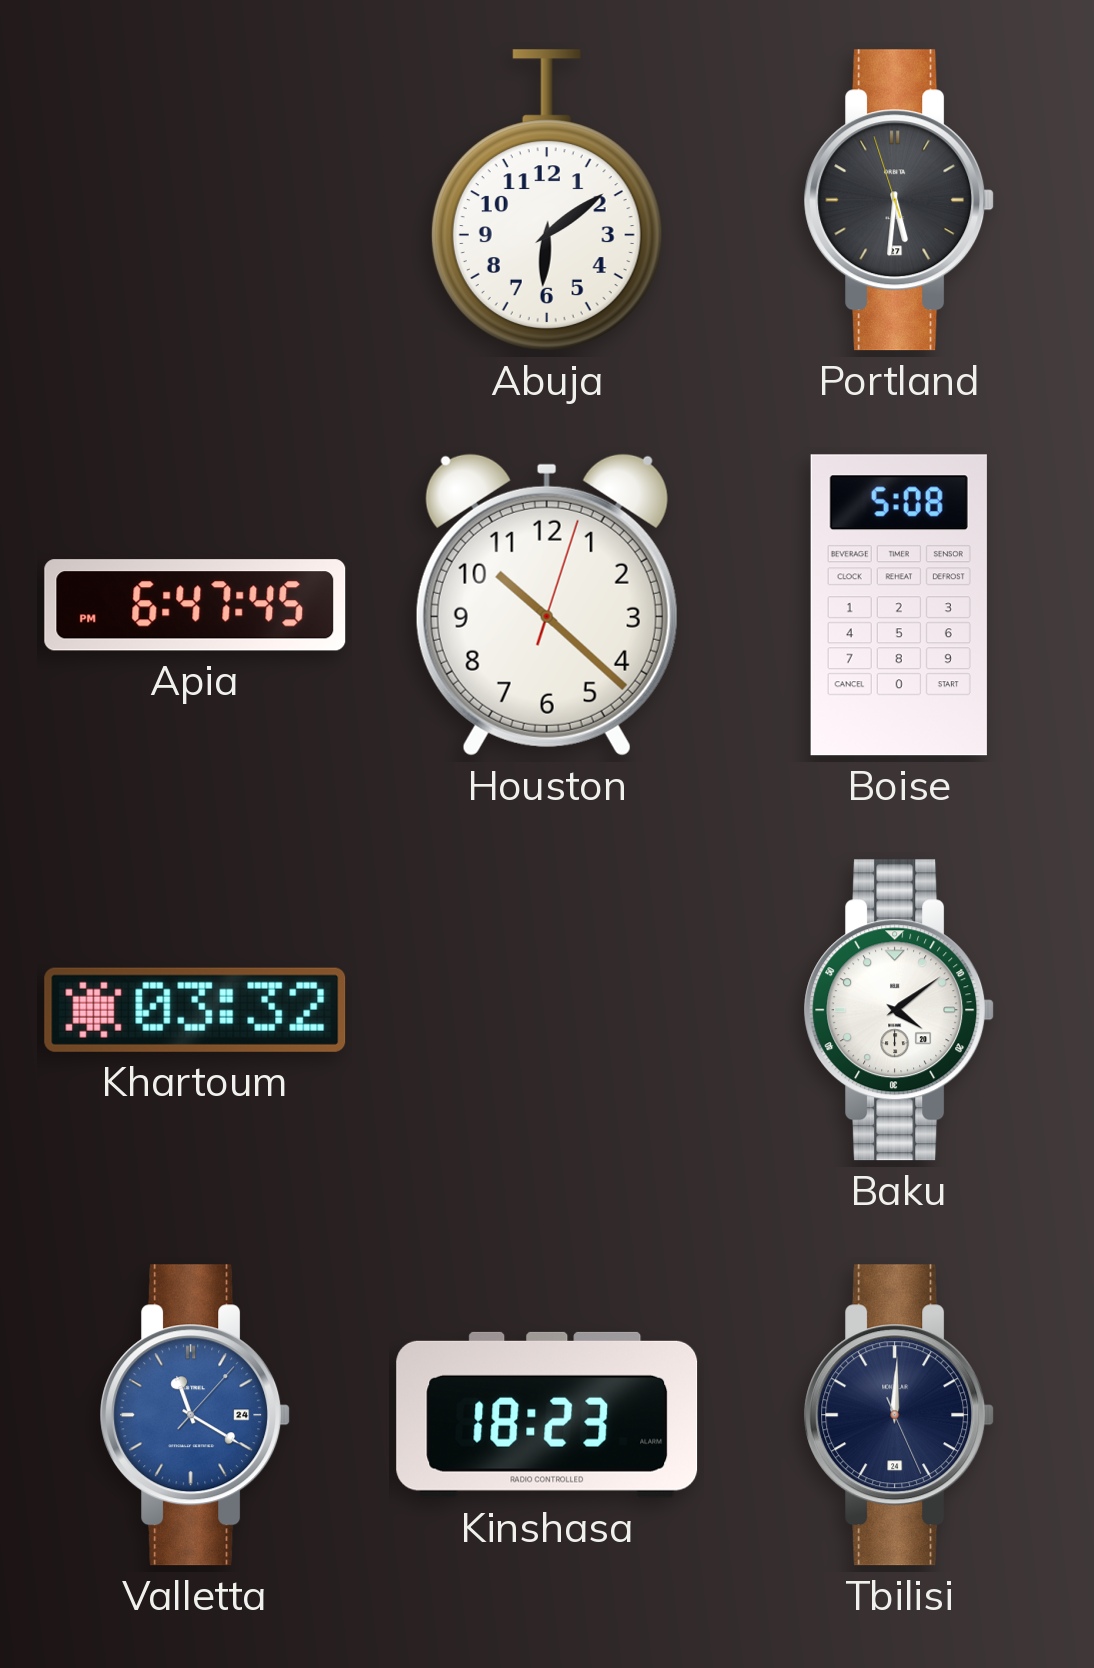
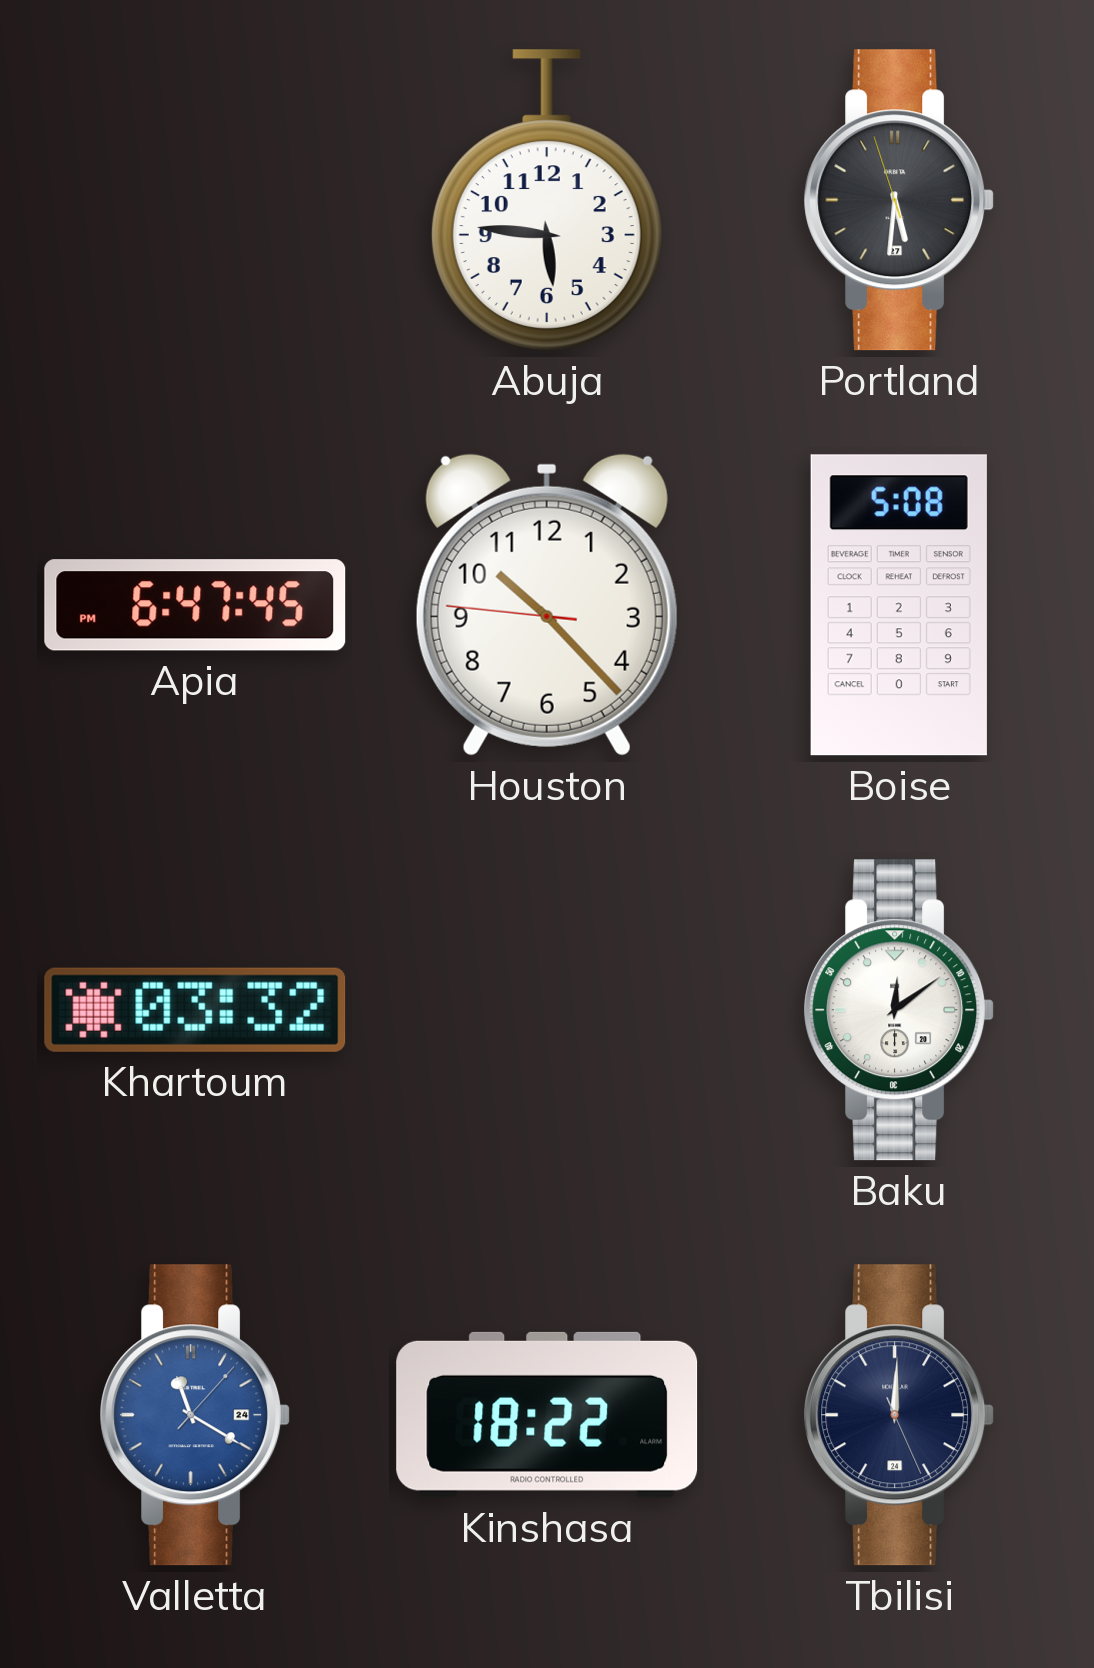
Abuja: 6:09 -> 5:46 (547, 200)
Houston: 10:22:03 -> 10:22:46 (547, 605)
Baku: 4:09 -> 12:09 (899, 1010)
Kinshasa: 18:23 -> 18:22 (547, 1415)
